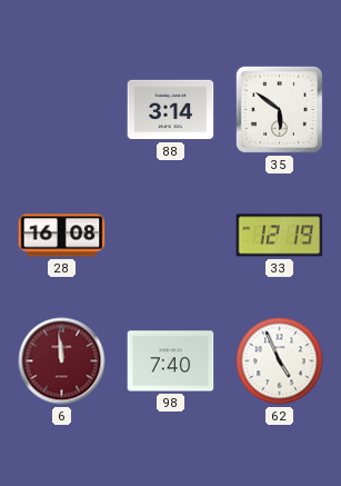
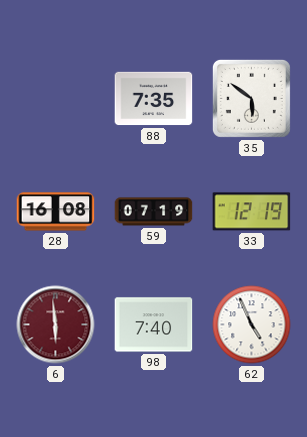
88: 3:14 -> 7:35 (154, 99)
59: none -> 07:19 (154, 212)
6: 11:59 -> 5:59 (56, 325)
